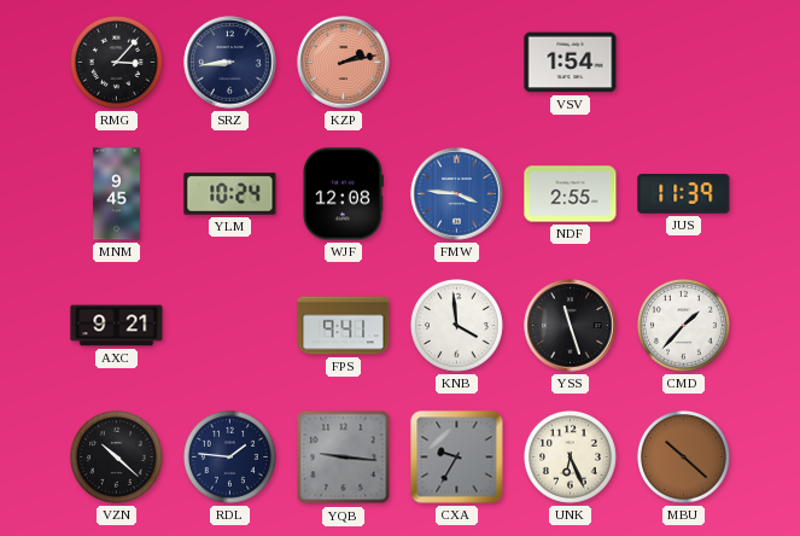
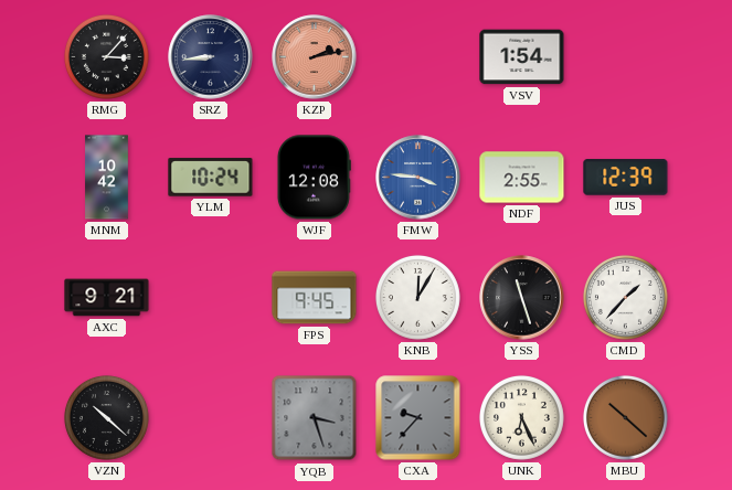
MNM: 9:45 -> 10:42 (107, 178)
JUS: 11:39 -> 12:39 (626, 178)
FPS: 9:41 -> 9:45 (315, 298)
KNB: 3:59 -> 12:05 (417, 297)
RDL: 1:46 -> none (229, 456)
YQB: 9:16 -> 3:27 (315, 418)
CXA: 9:35 -> 9:37 (418, 418)
